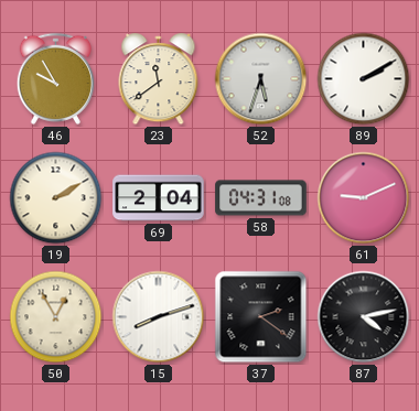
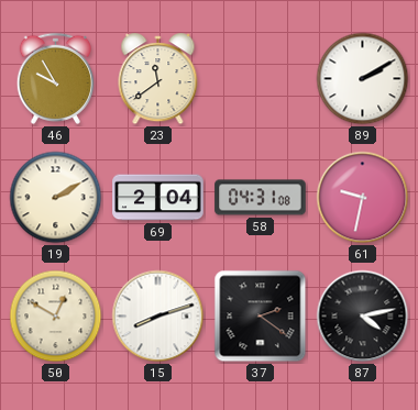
52: 5:33 -> none (261, 79)
61: 9:11 -> 9:32 (363, 198)
50: 12:55 -> 12:50 (56, 317)
